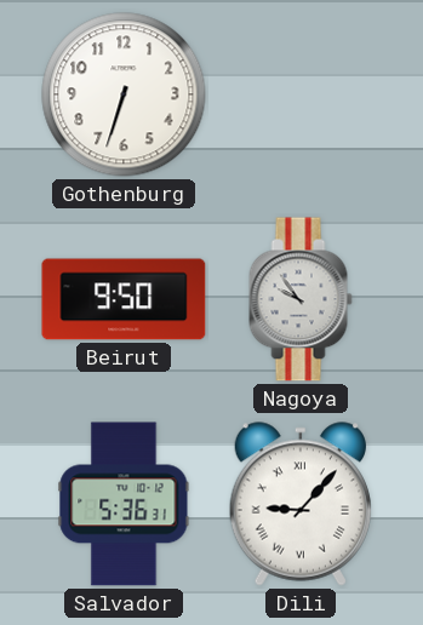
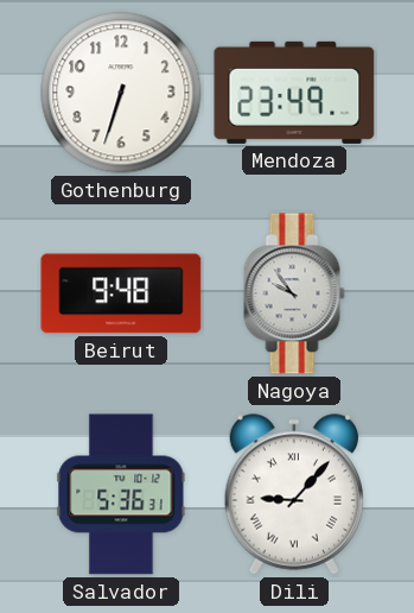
Mendoza: none -> 23:49 (294, 93)
Beirut: 9:50 -> 9:48 (121, 293)
